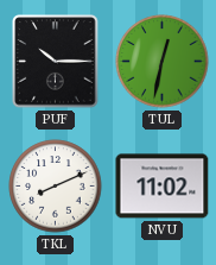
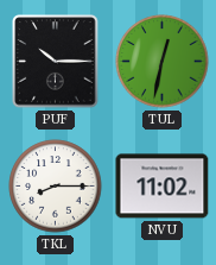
TKL: 8:11 -> 8:15 (56, 187)
